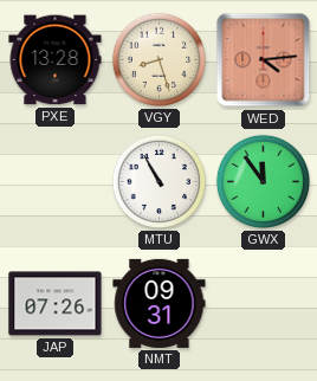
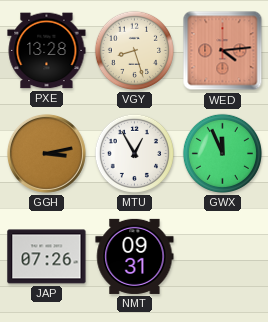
GGH: none -> 3:13 (46, 153)
MTU: 10:55 -> 12:55 (134, 153)
GWX: 11:54 -> 11:56 (222, 153)
